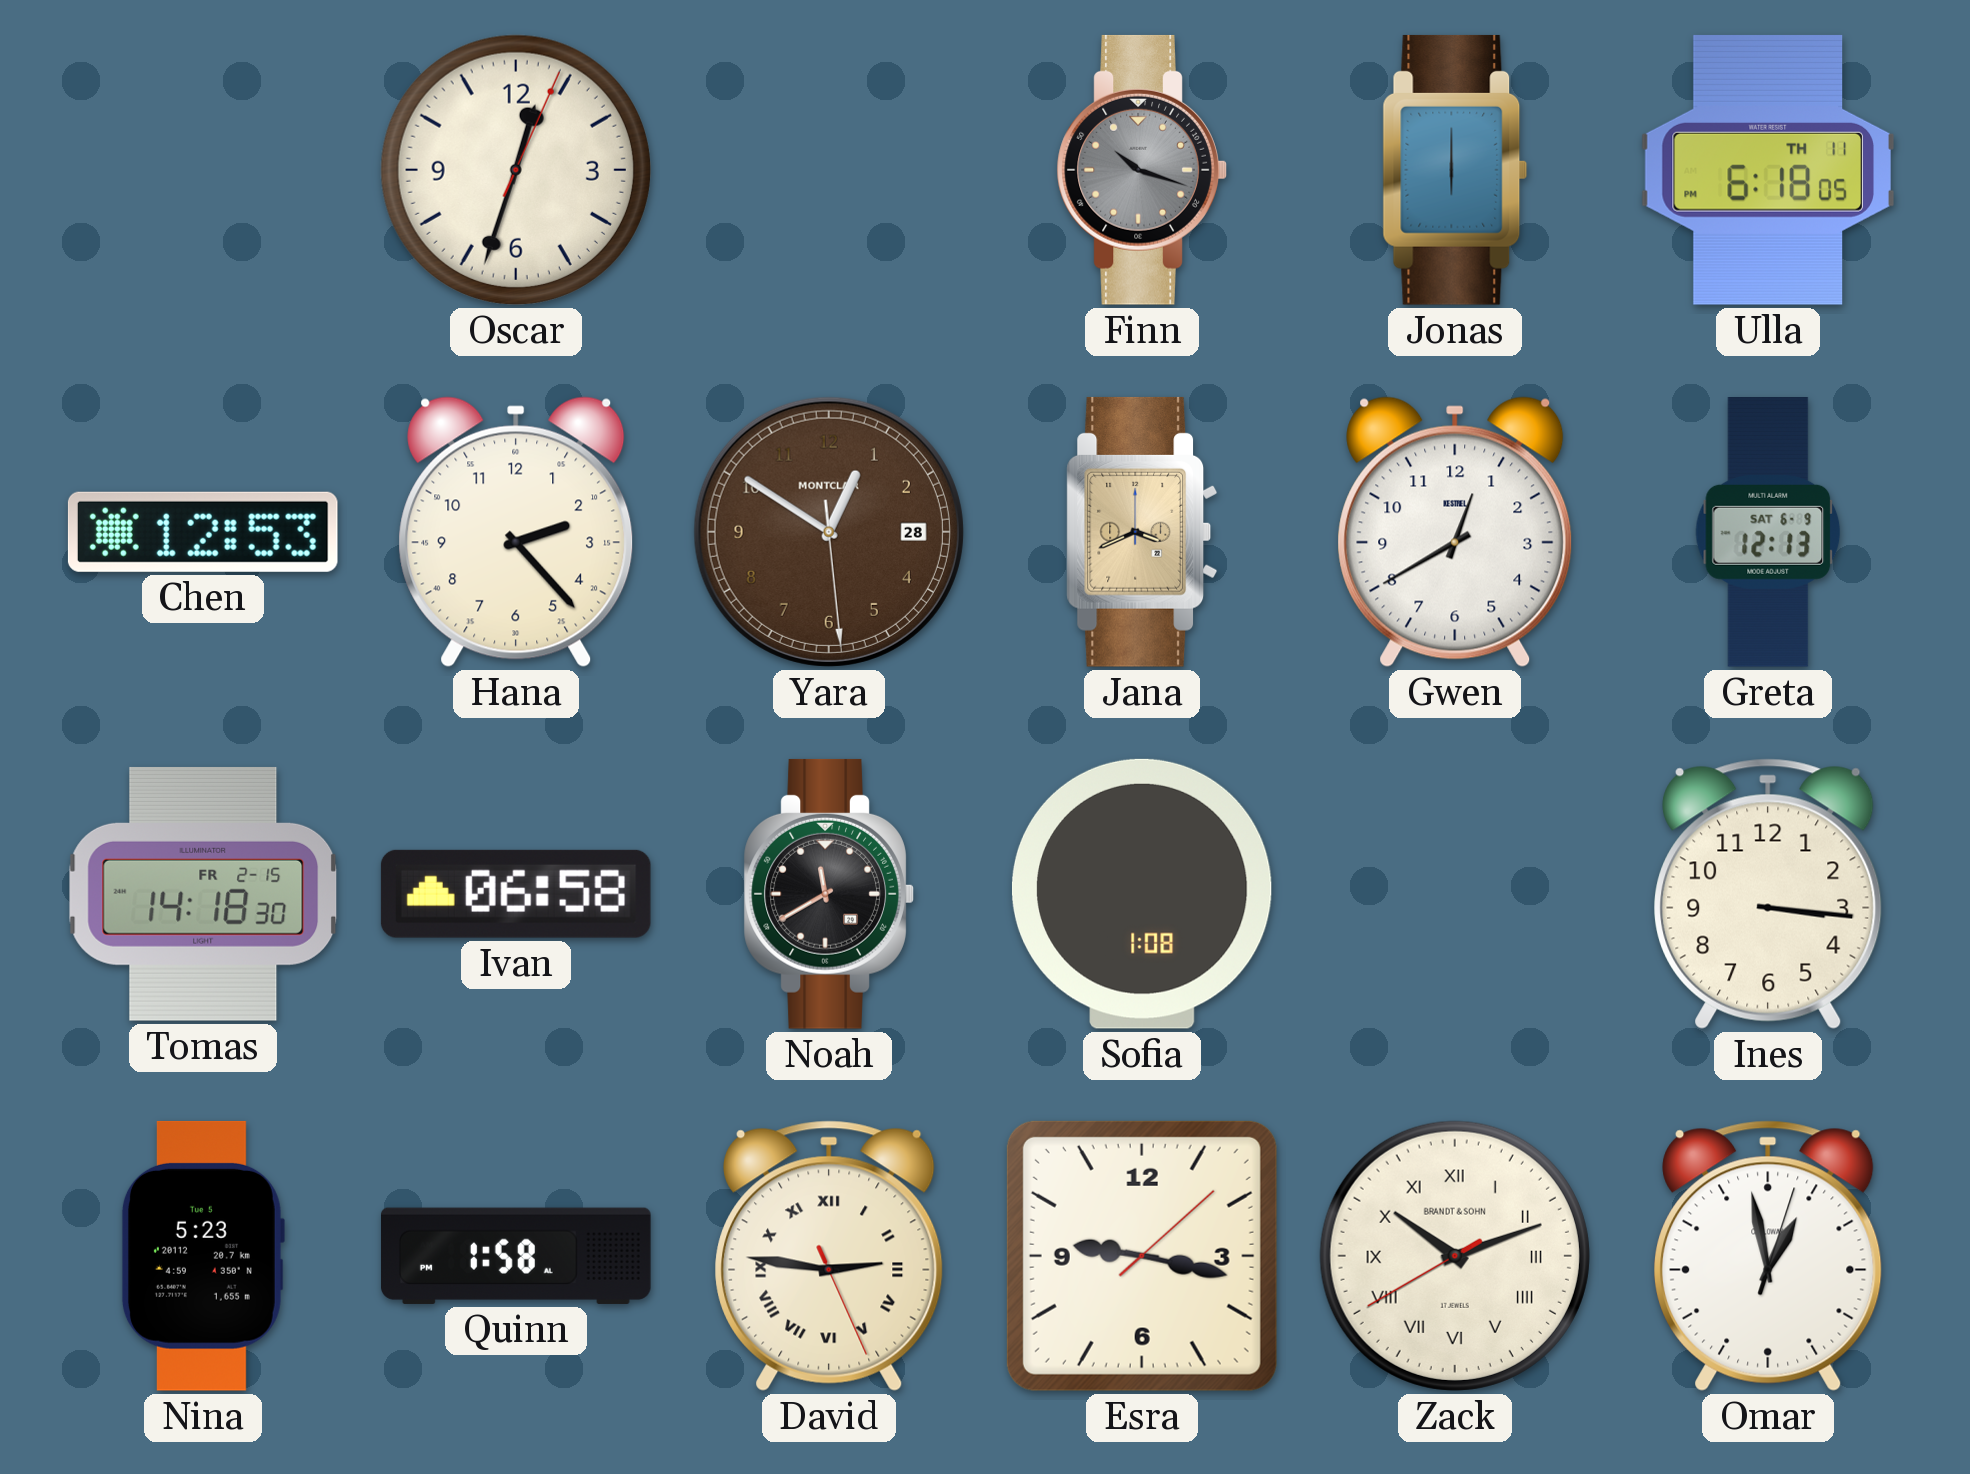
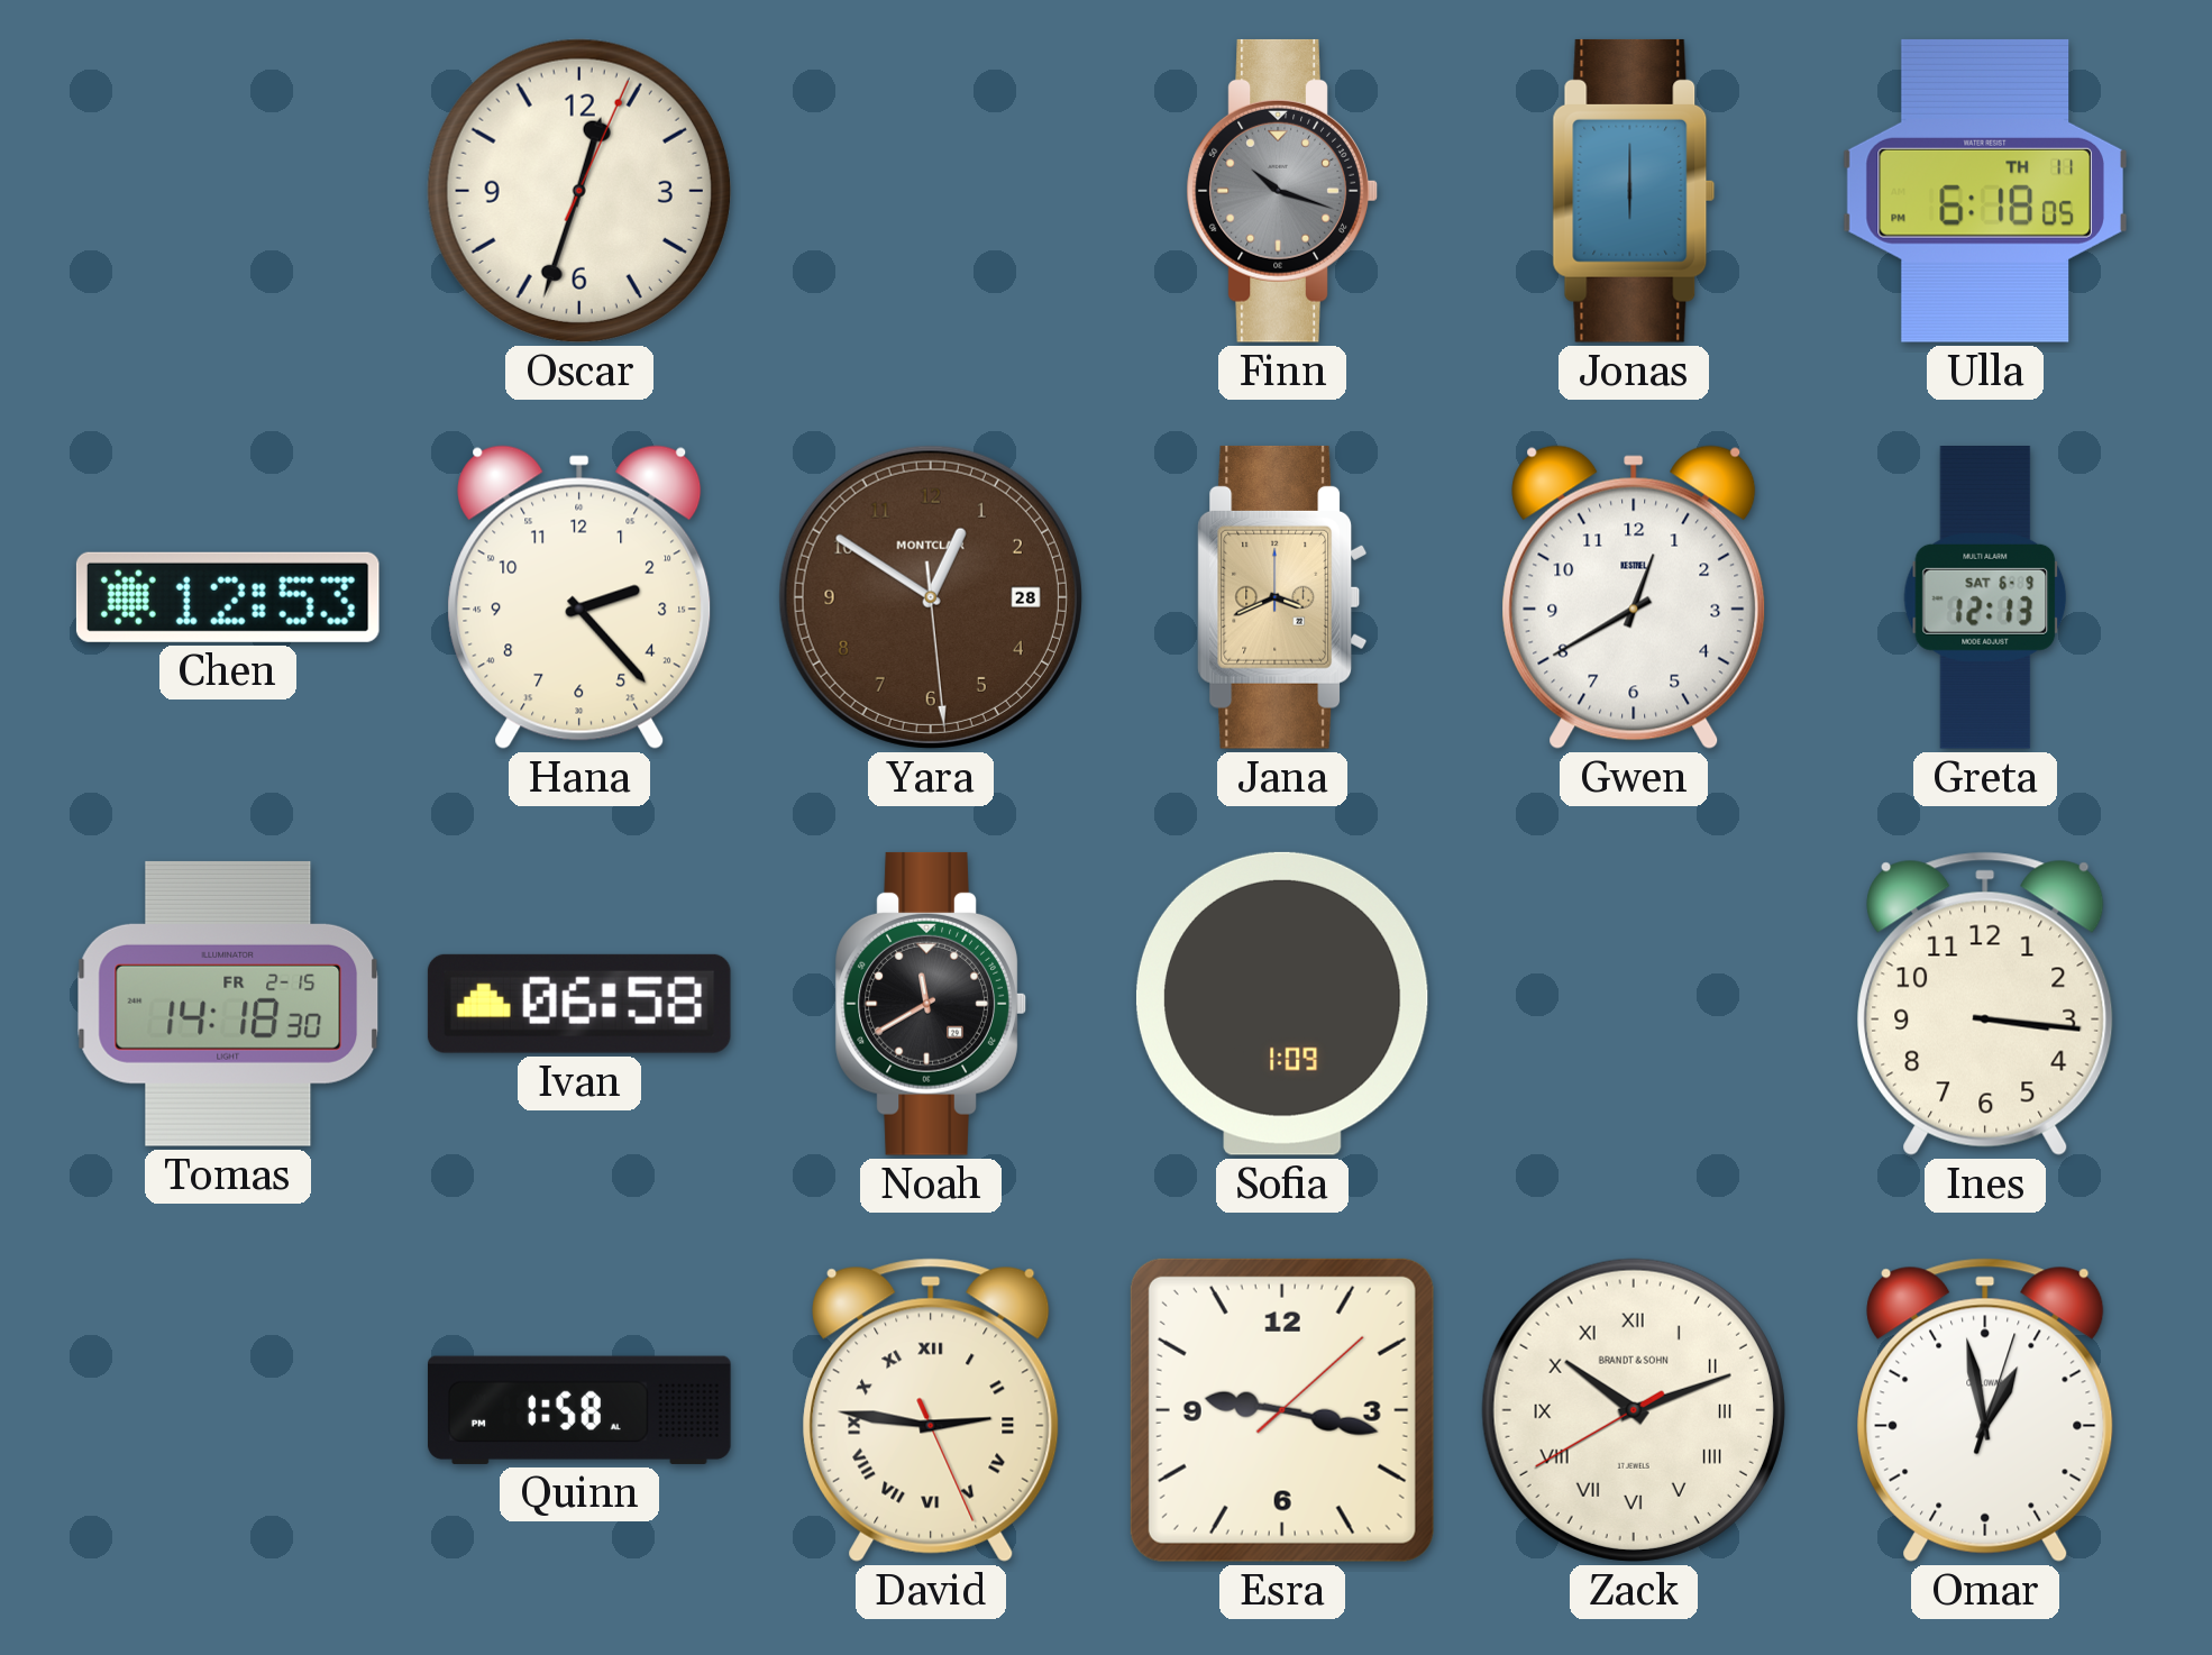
Sofia: 1:08 -> 1:09 (1282, 1004)
Nina: 5:23 -> none (202, 1256)
